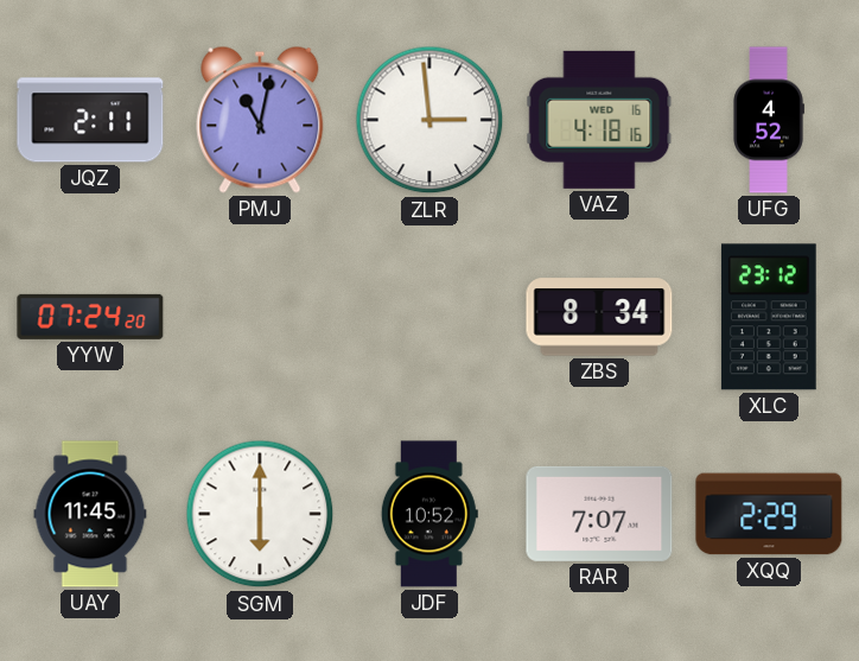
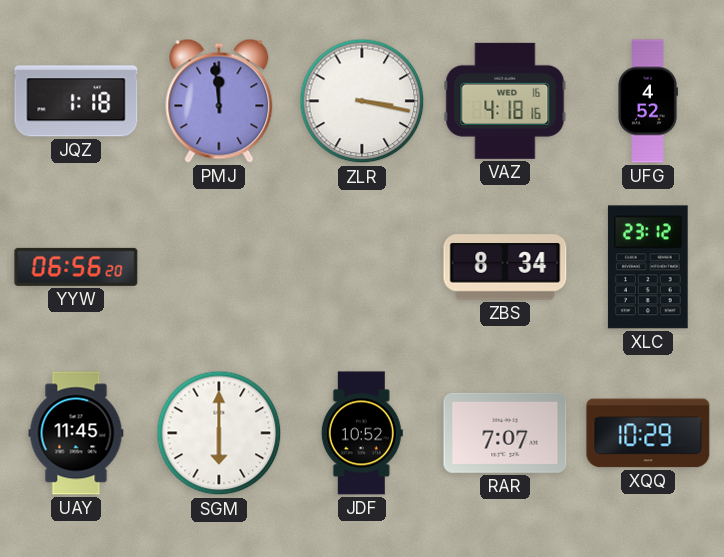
JQZ: 2:11 -> 1:18 (76, 101)
PMJ: 11:02 -> 11:59 (219, 101)
ZLR: 2:59 -> 3:17 (362, 101)
YYW: 07:24 -> 06:56 (76, 267)
XQQ: 2:29 -> 10:29 (648, 433)
